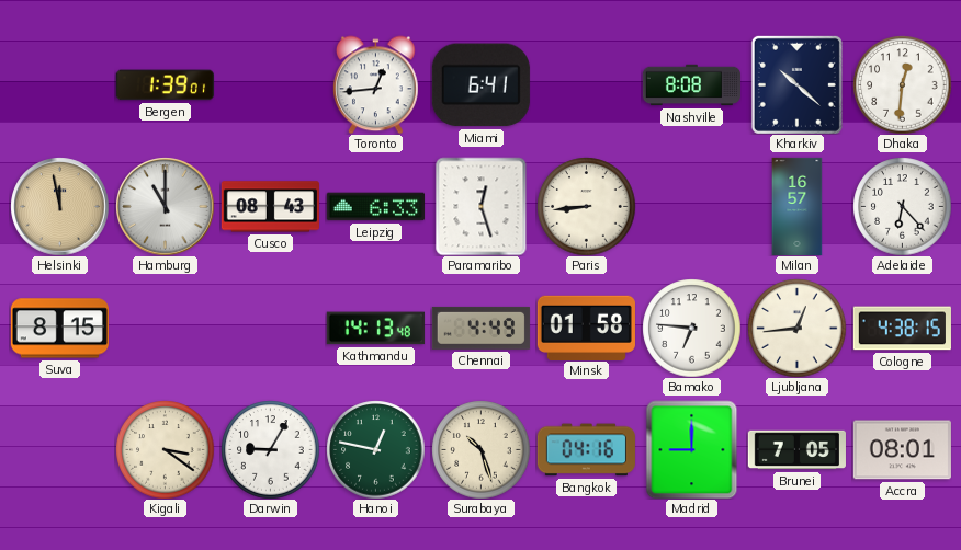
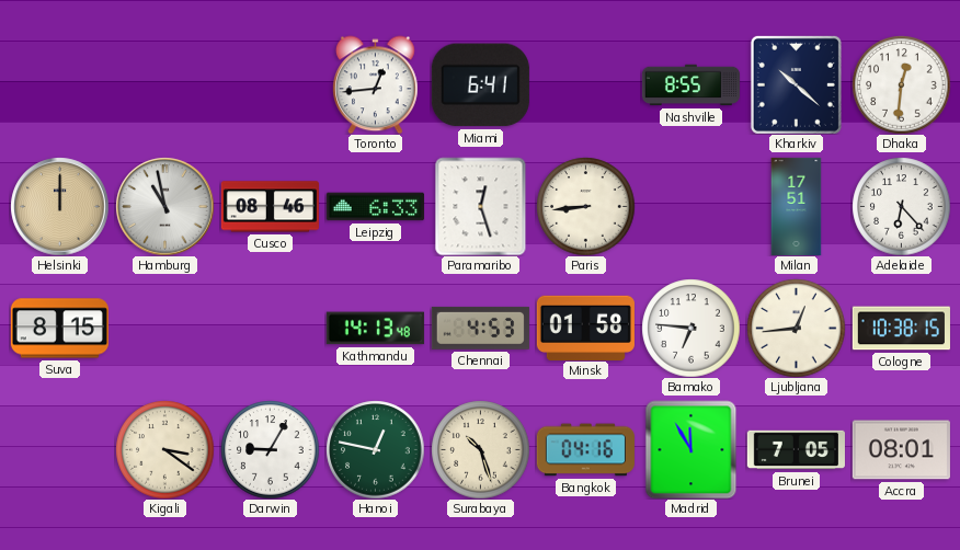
Bergen: 1:39 -> none (165, 85)
Nashville: 8:08 -> 8:55 (690, 85)
Helsinki: 11:58 -> 12:00 (59, 206)
Hamburg: 11:00 -> 10:58 (164, 206)
Cusco: 08:43 -> 08:46 (270, 207)
Milan: 16:57 -> 17:51 (797, 206)
Chennai: 4:49 -> 4:53 (480, 328)
Cologne: 4:38 -> 10:38 (901, 329)
Madrid: 9:00 -> 11:55 (692, 449)
